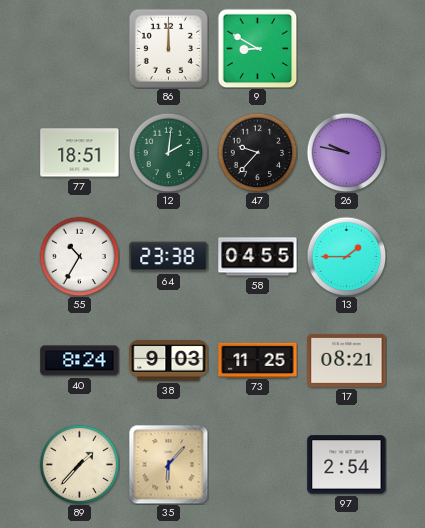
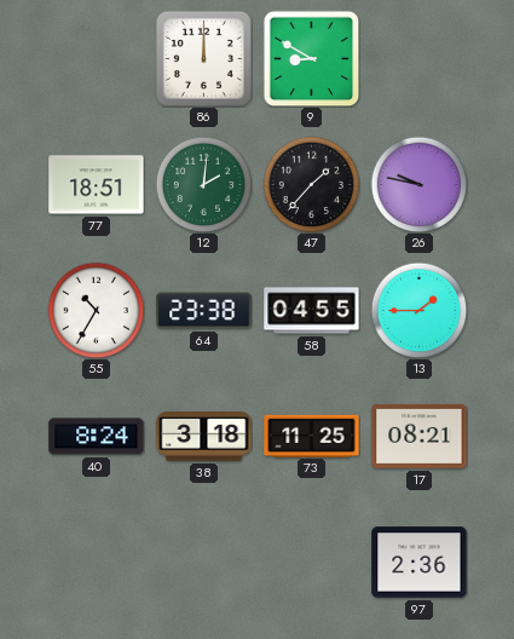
47: 9:37 -> 1:37 (311, 184)
38: 9:03 -> 3:18 (204, 437)
89: 1:37 -> none (79, 464)
35: 6:07 -> none (168, 464)
97: 2:54 -> 2:36 (420, 563)
